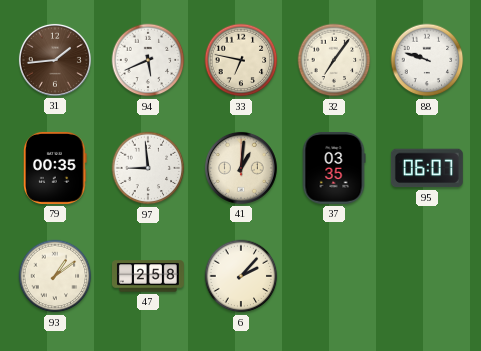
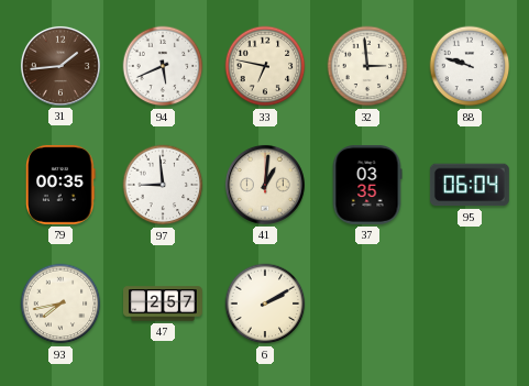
32: 7:06 -> 2:59 (367, 66)
95: 06:07 -> 06:04 (470, 185)
93: 1:09 -> 7:43 (60, 304)
47: 2:58 -> 2:57 (164, 304)
6: 2:07 -> 2:10 (265, 304)
